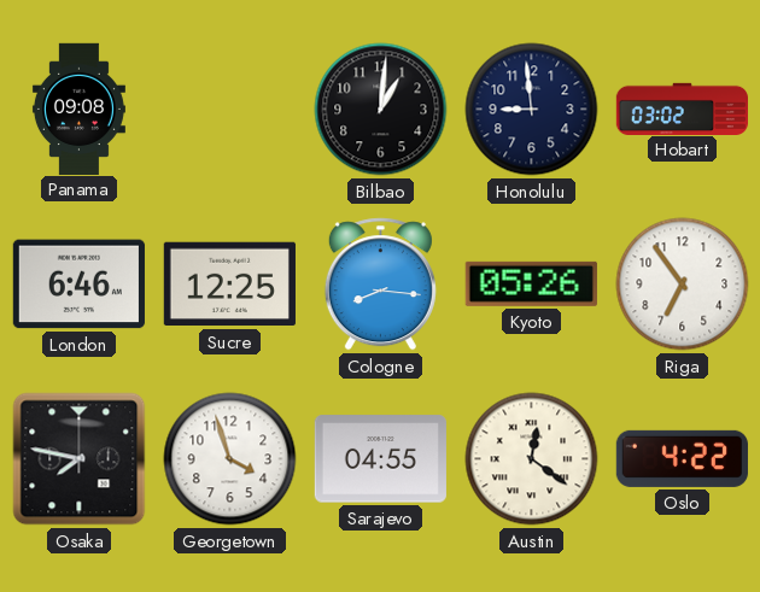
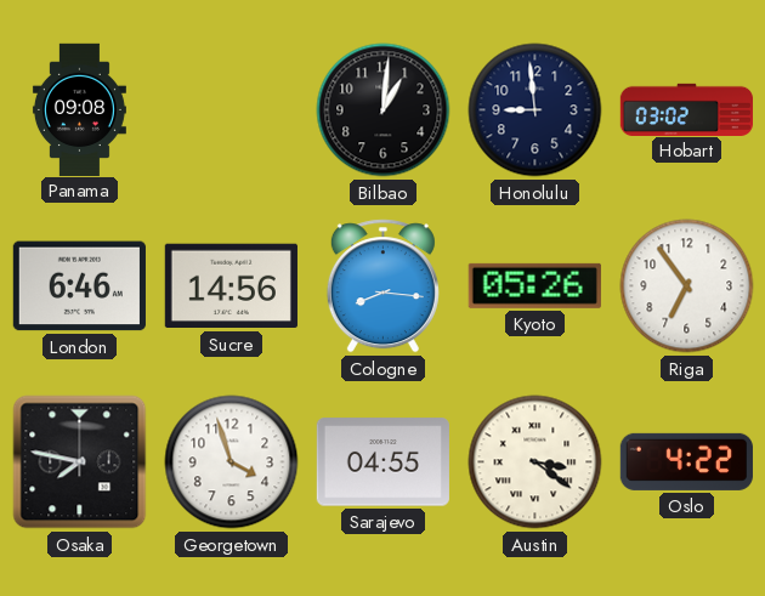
Sucre: 12:25 -> 14:56 (231, 286)
Austin: 12:21 -> 3:21 (535, 462)
